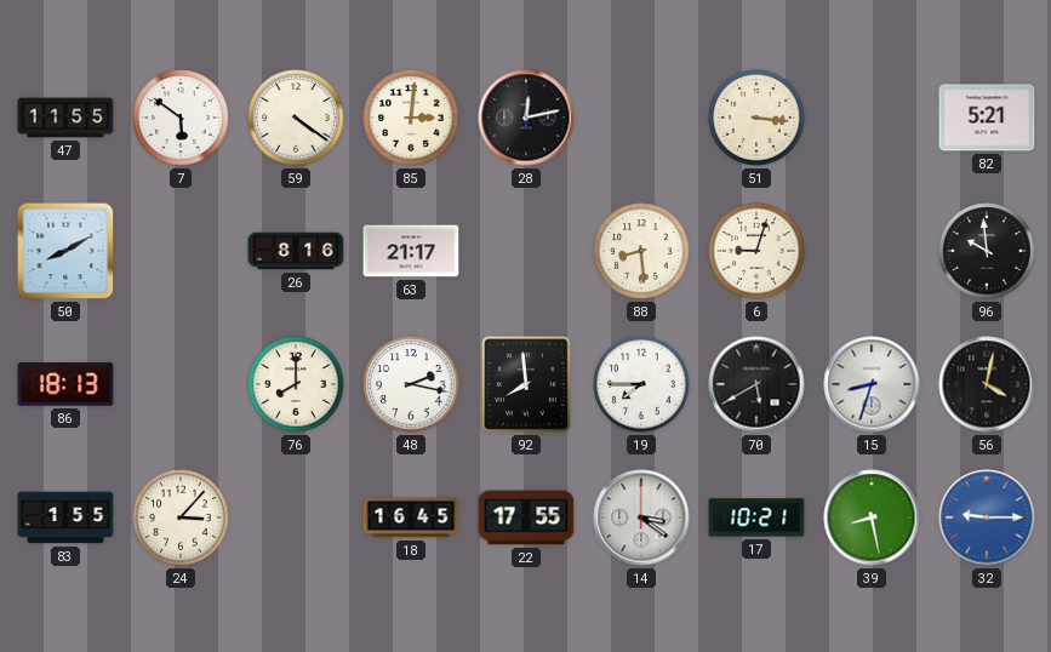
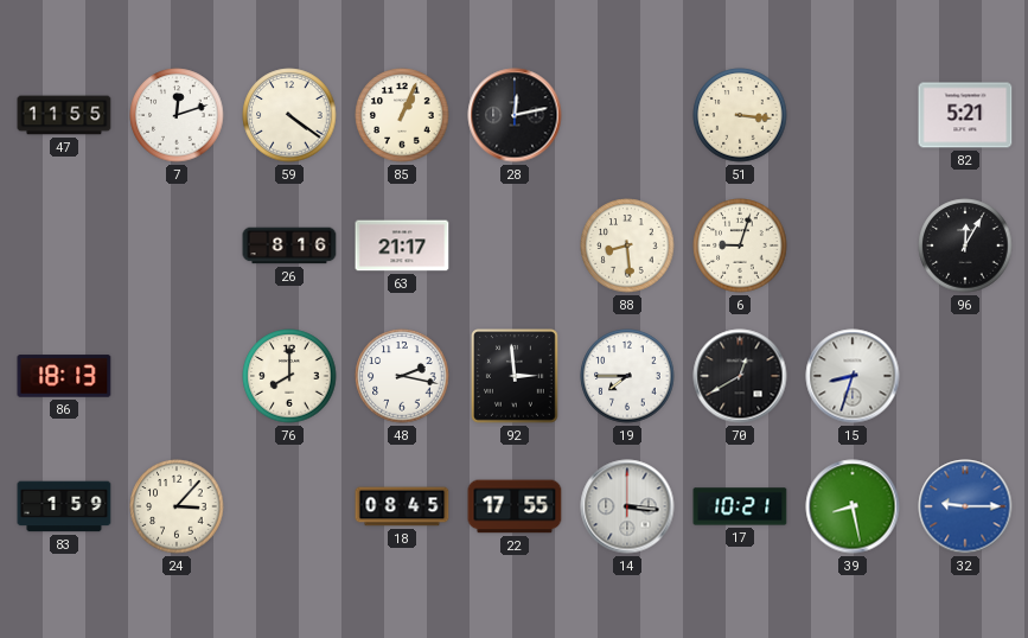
7: 5:51 -> 12:12 (177, 115)
85: 3:01 -> 1:04 (402, 115)
50: 8:10 -> none (65, 251)
96: 9:59 -> 12:05 (965, 245)
92: 7:59 -> 2:59 (516, 377)
70: 5:40 -> 12:40 (740, 376)
56: 4:02 -> none (987, 384)
83: 1:55 -> 1:59 (64, 506)
18: 16:45 -> 08:45 (402, 506)
14: 3:21 -> 3:16 (627, 506)
